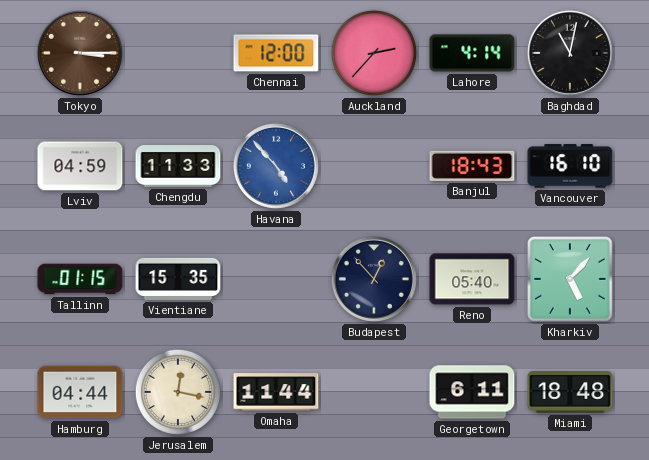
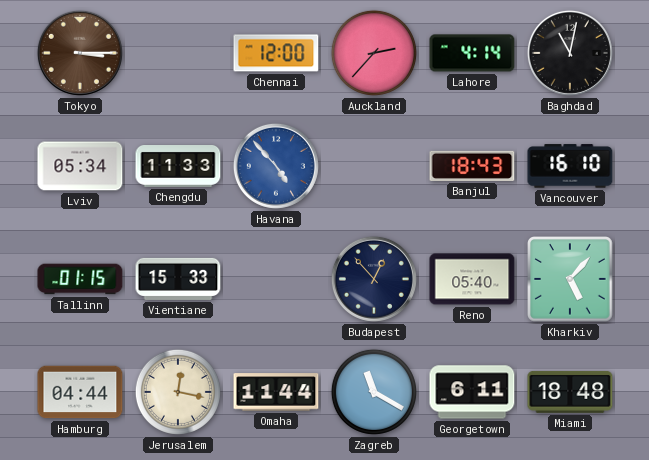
Lviv: 04:59 -> 05:34 (80, 166)
Vientiane: 15:35 -> 15:33 (178, 279)
Zagreb: none -> 11:20 (374, 392)
